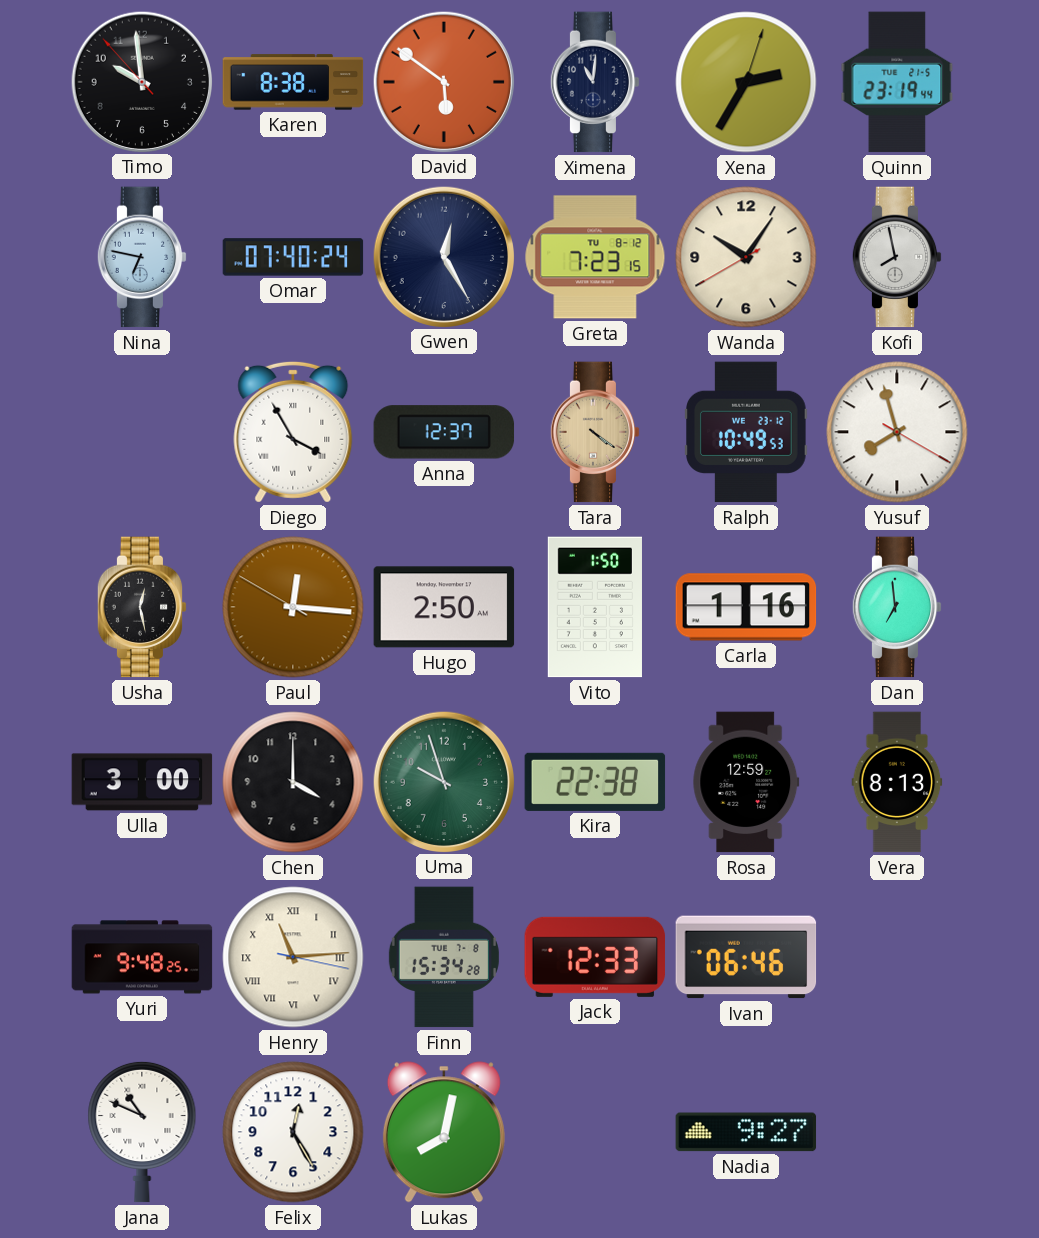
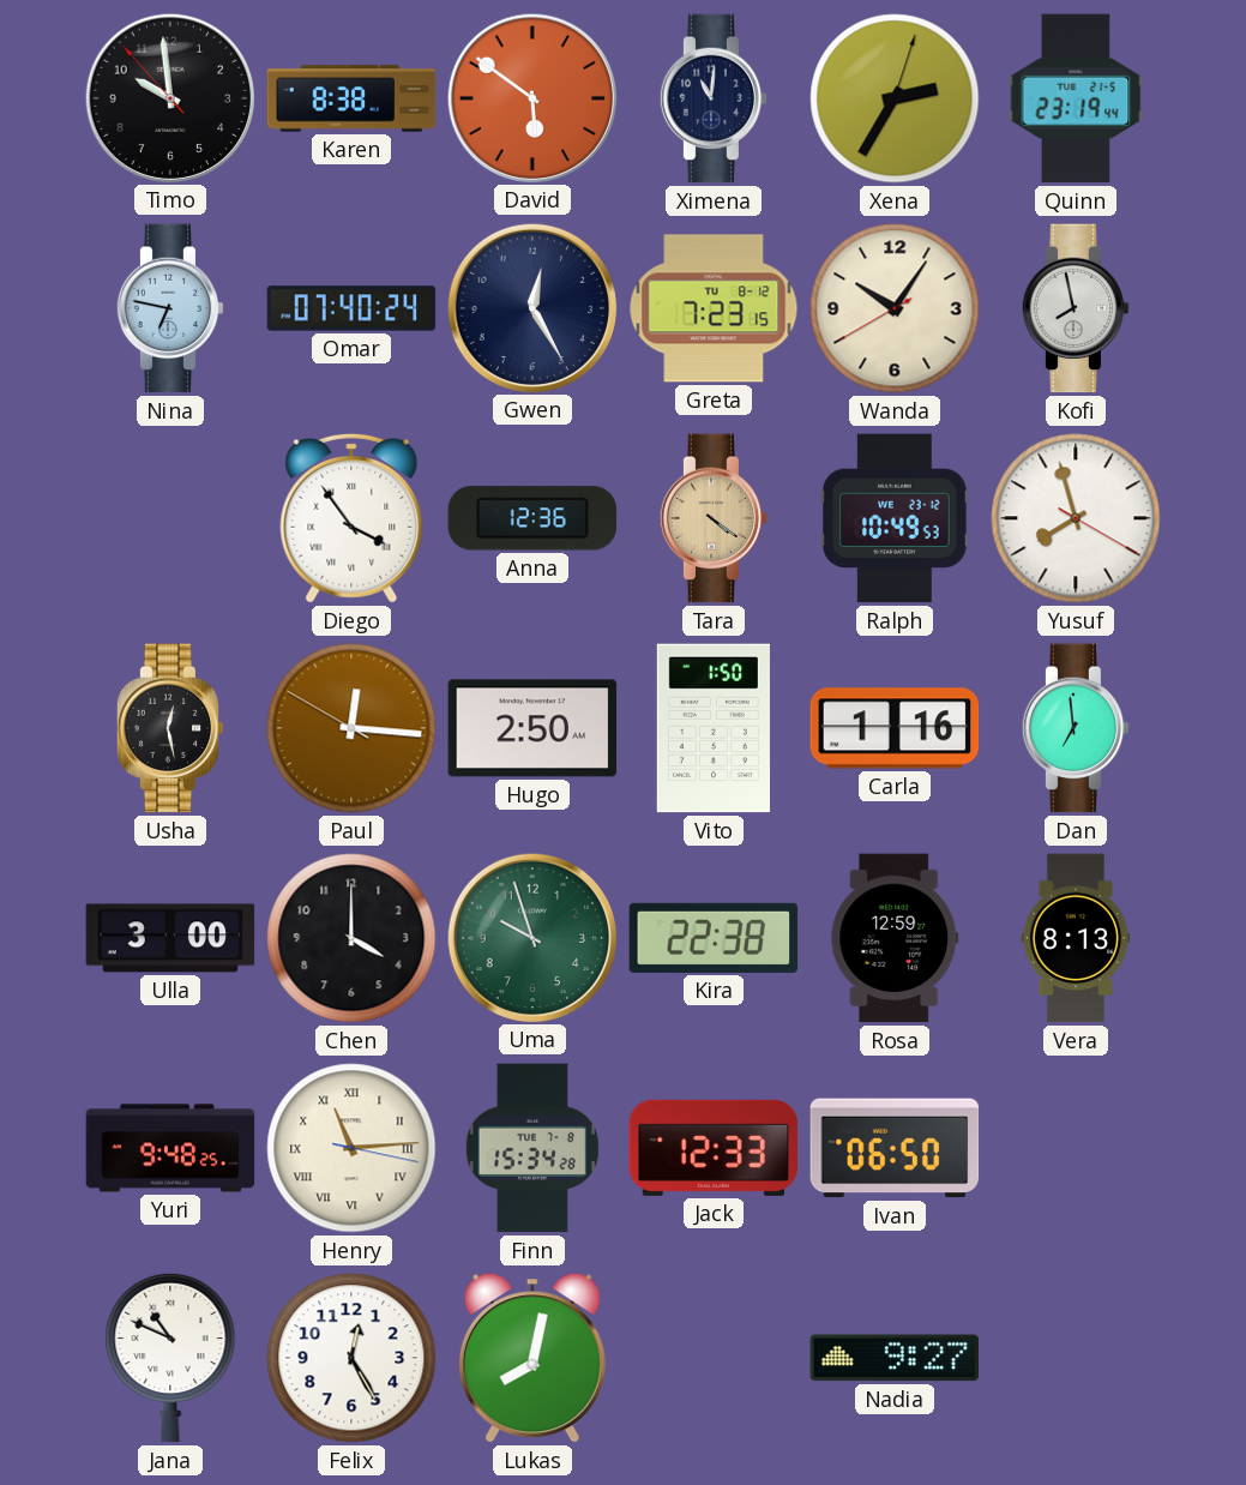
Diego: 3:55 -> 3:54 (351, 518)
Anna: 12:37 -> 12:36 (532, 518)
Ivan: 06:46 -> 06:50 (895, 1148)
